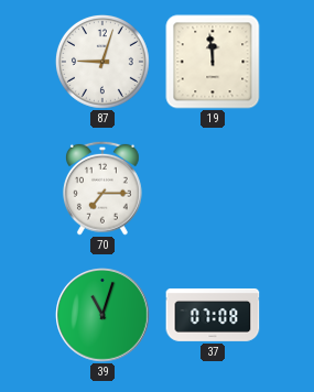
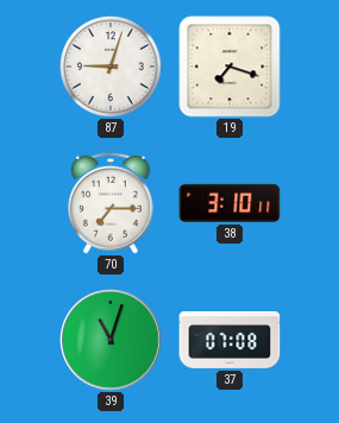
19: 11:59 -> 7:18 (230, 67)
38: none -> 3:10 (230, 203)
